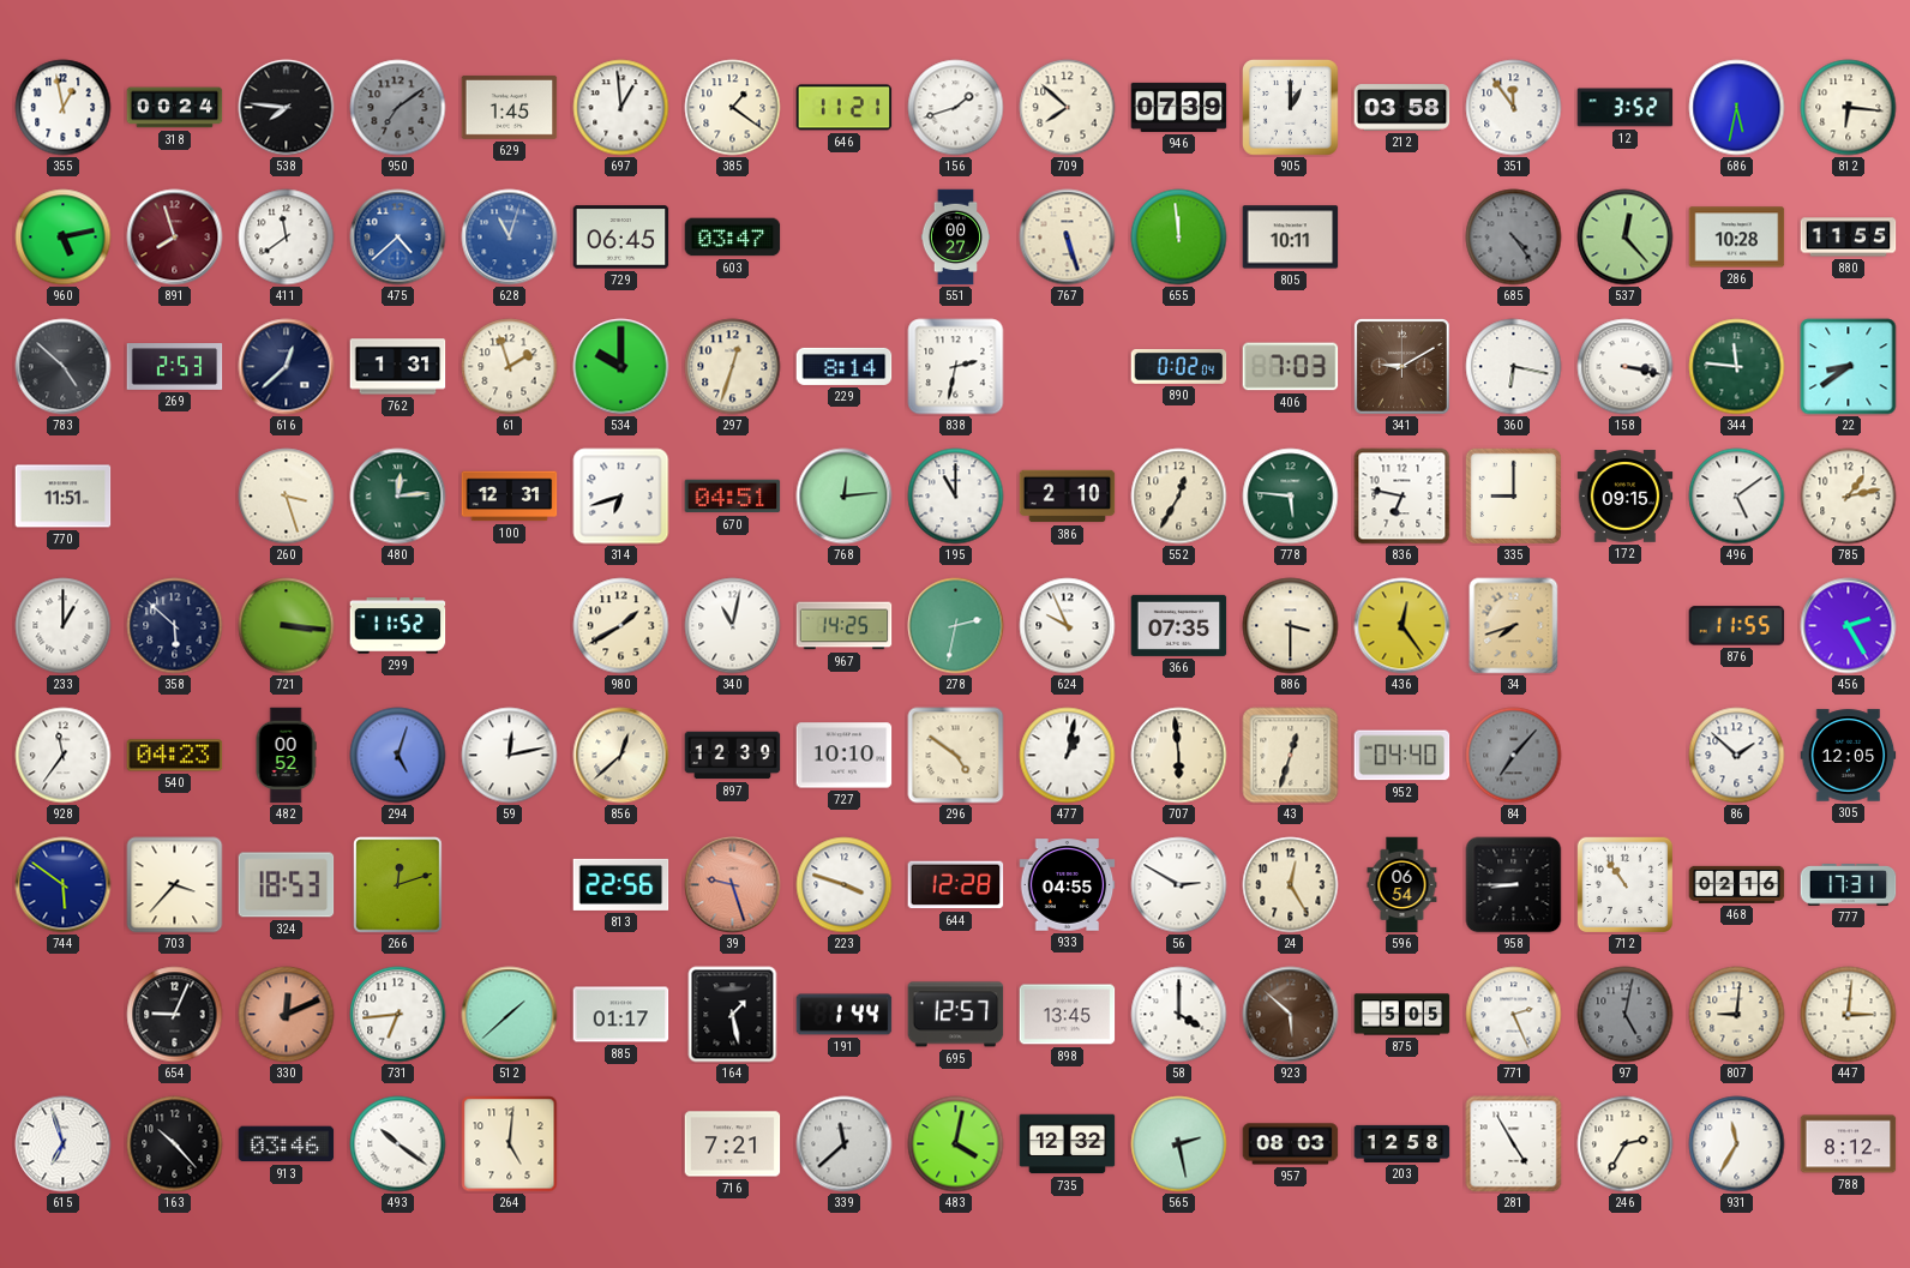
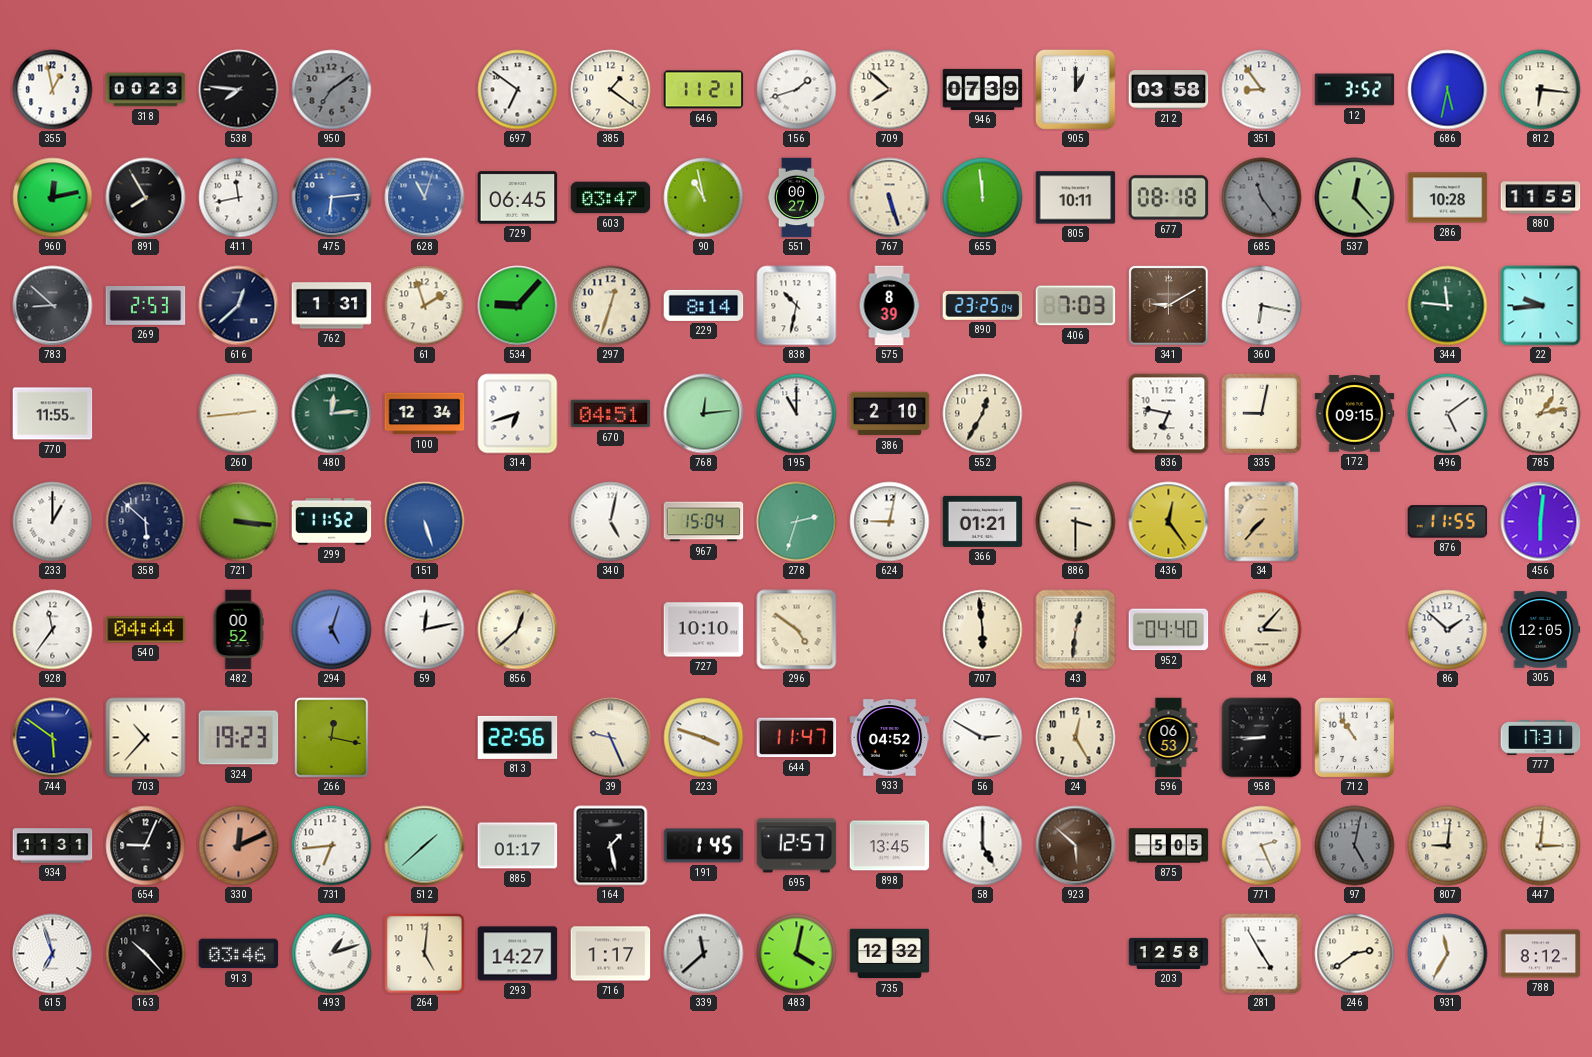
318: 00:24 -> 00:23 (146, 90)
629: 1:45 -> none (510, 107)
697: 12:59 -> 6:51 (518, 90)
351: 11:54 -> 8:54 (1262, 90)
960: 5:13 -> 12:13 (53, 198)
891: 7:57 -> 7:55 (146, 198)
891 dial: burgundy -> black (146, 198)
411: 11:39 -> 11:43 (239, 198)
475: 4:38 -> 6:14 (332, 198)
90: none -> 10:58 (704, 198)
677: none -> 08:18 (1169, 198)
685: 4:24 -> 11:24 (1262, 198)
783: 4:52 -> 8:52 (53, 306)
534: 10:00 -> 9:07 (518, 306)
838: 2:32 -> 10:32 (797, 306)
575: none -> 8:39 (889, 306)
890: 0:02 -> 23:25 (983, 305)
158: 3:17 -> none (1626, 367)
22: 8:39 -> 9:44 (1541, 306)
770: 11:51 -> 11:55 (53, 414)
260: 3:27 -> 2:44 (239, 414)
100: 12:31 -> 12:34 (425, 414)
778: 5:46 -> none (1291, 497)
335: 9:00 -> 9:02 (1261, 413)
151: none -> 5:27 (425, 522)
980: 1:40 -> none (621, 626)
340: 11:02 -> 5:02 (611, 522)
967: 14:25 -> 15:04 (704, 522)
278: 2:32 -> 2:33 (797, 522)
624: 9:56 -> 9:02 (890, 522)
366: 07:35 -> 01:21 (983, 521)
34: 7:42 -> 7:37 (1262, 522)
456: 2:25 -> 6:01 (1541, 522)
540: 04:23 -> 04:44 (146, 630)
897: 12:39 -> none (733, 756)
477: 1:02 -> none (1068, 756)
43: 12:33 -> 12:31 (1076, 630)
84: 7:07 -> 3:07 (1262, 630)
84 dial: grey -> cream (1262, 630)
703: 3:37 -> 10:37 (146, 738)
324: 18:53 -> 19:23 (239, 738)
266: 12:12 -> 12:17 (332, 738)
39: 9:27 -> 9:26 (611, 738)
39 dial: salmon -> cream (611, 738)
644: 12:28 -> 11:47 (797, 738)
933: 04:55 -> 04:52 (890, 738)
596: 06:54 -> 06:53 (1169, 738)
468: 02:16 -> none (1737, 884)
934: none -> 11:31 (53, 846)
191: 1:44 -> 1:45 (704, 846)
58: 4:00 -> 5:00 (983, 846)
493: 10:21 -> 1:12 (332, 954)
293: none -> 14:27 (518, 954)
716: 7:21 -> 1:17 (611, 954)
565: 2:28 -> none (1179, 1144)
957: 08:03 -> none (1291, 1144)
246: 2:35 -> 2:39 (1355, 954)
